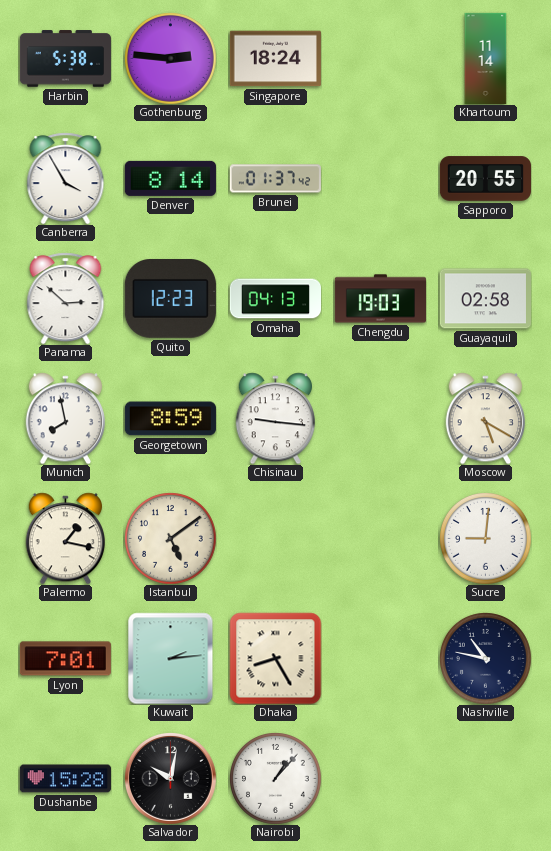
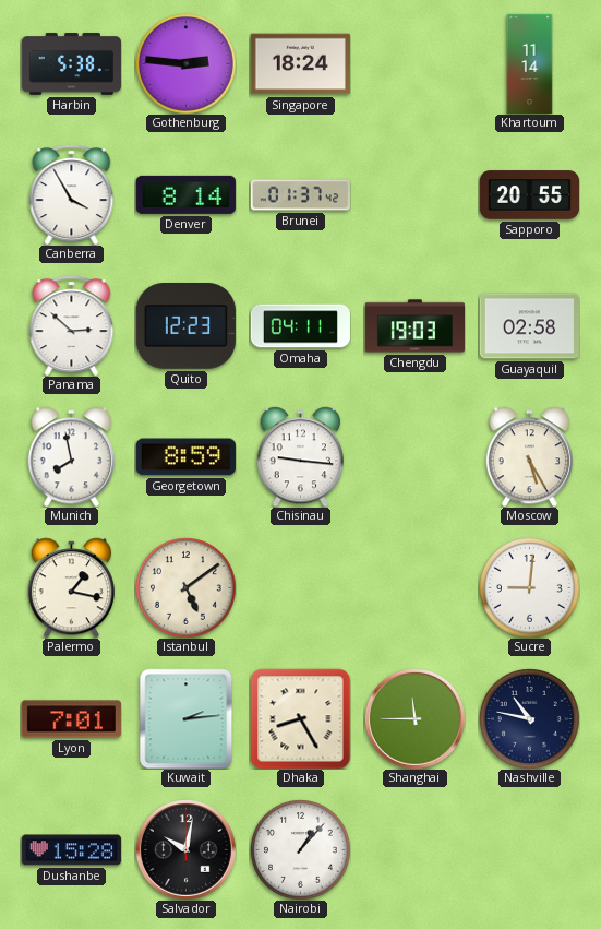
Omaha: 04:13 -> 04:11 (300, 326)
Moscow: 5:20 -> 5:25 (529, 456)
Shanghai: none -> 11:45 (414, 718)
